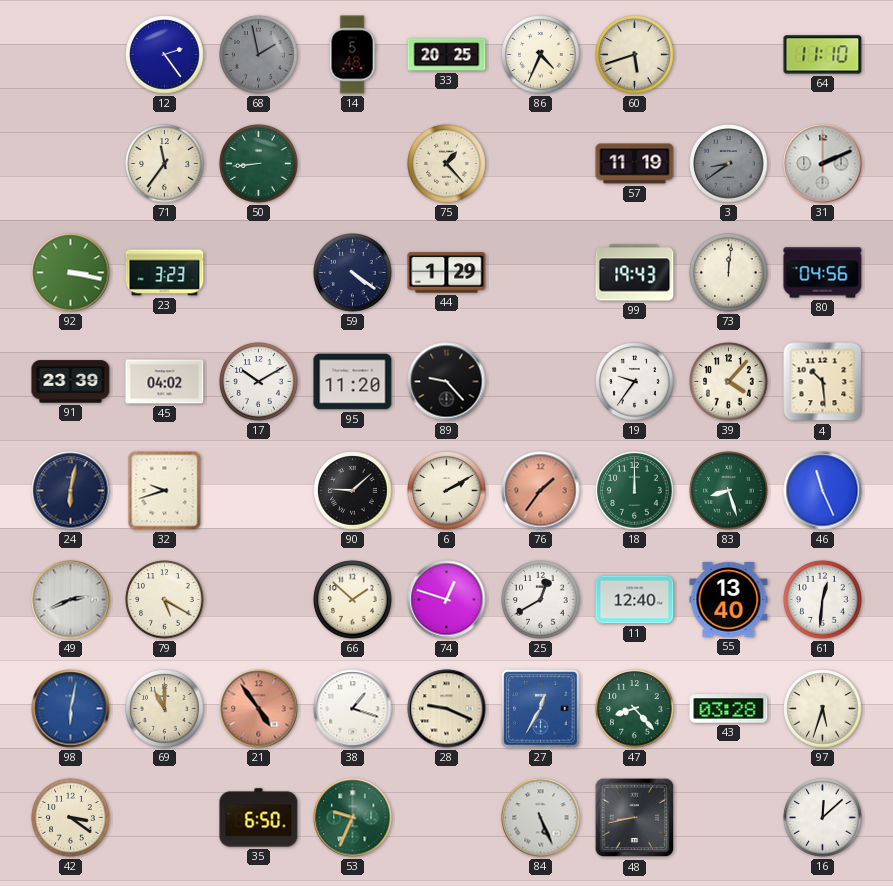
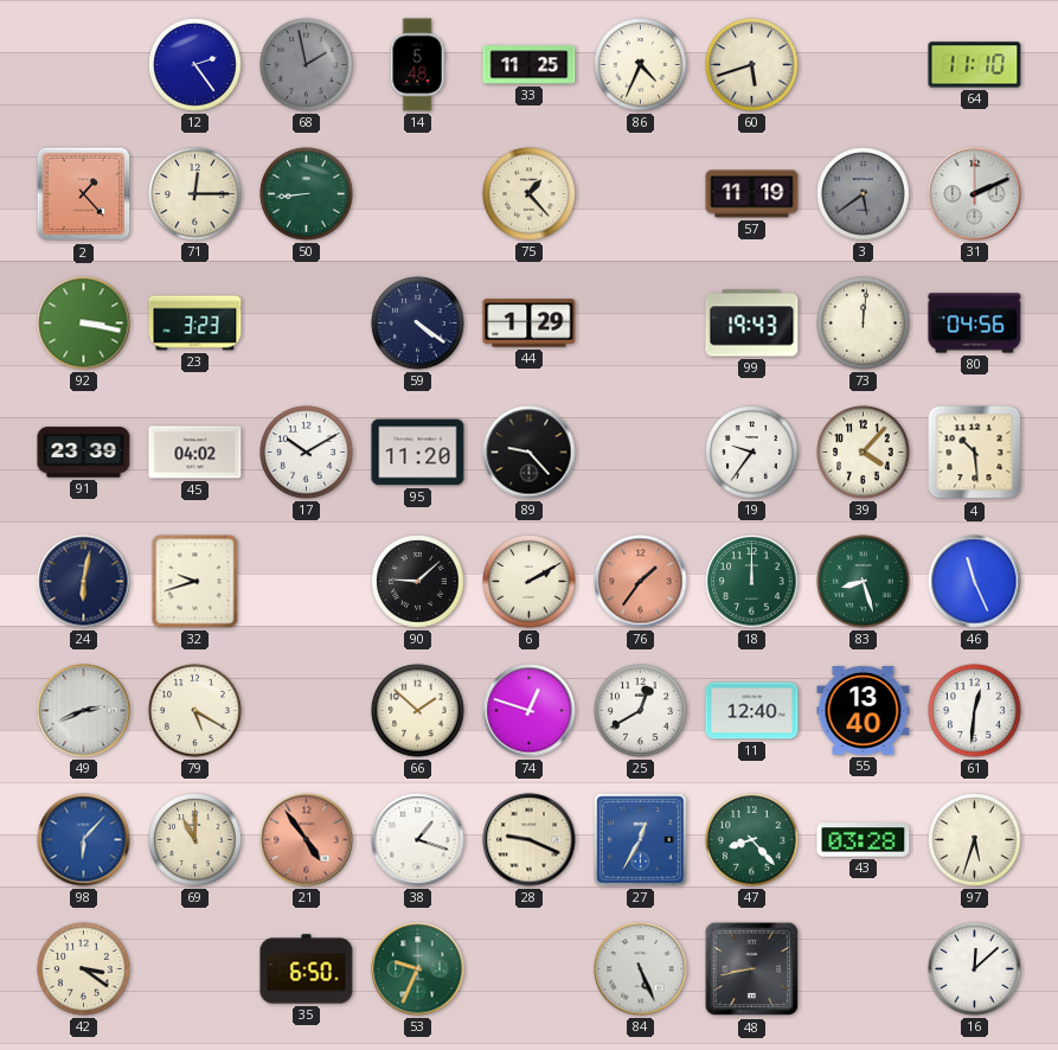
33: 20:25 -> 11:25 (530, 65)
2: none -> 1:23 (84, 194)
71: 11:36 -> 12:15 (195, 194)
3: 8:39 -> 5:39 (864, 194)
98: 6:02 -> 6:07 (84, 840)
